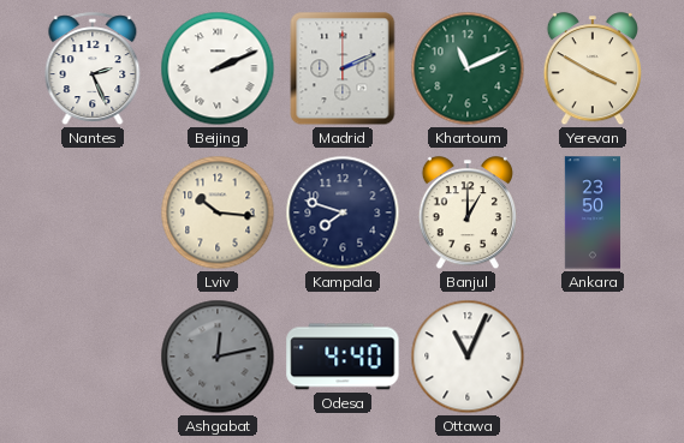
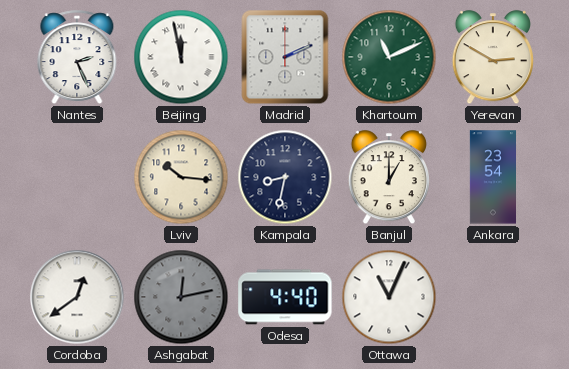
Beijing: 2:11 -> 11:58 (181, 57)
Yerevan: 3:50 -> 2:50 (493, 58)
Kampala: 7:48 -> 8:32 (285, 177)
Ankara: 23:50 -> 23:54 (492, 177)
Cordoba: none -> 12:39 (77, 297)
